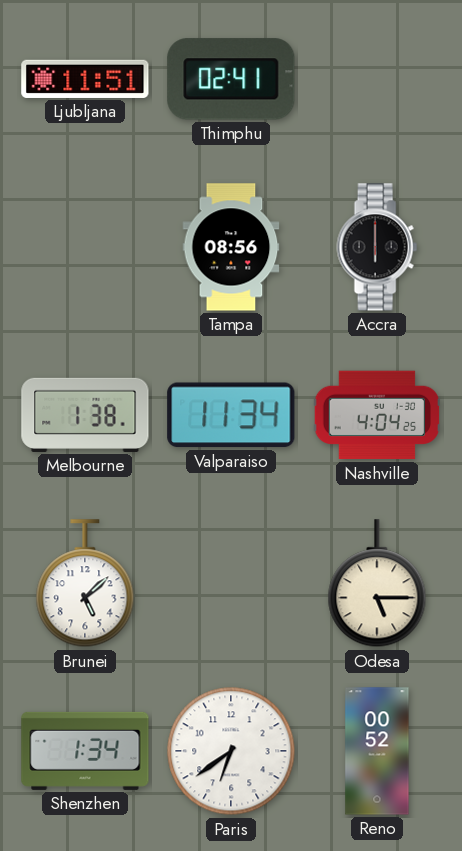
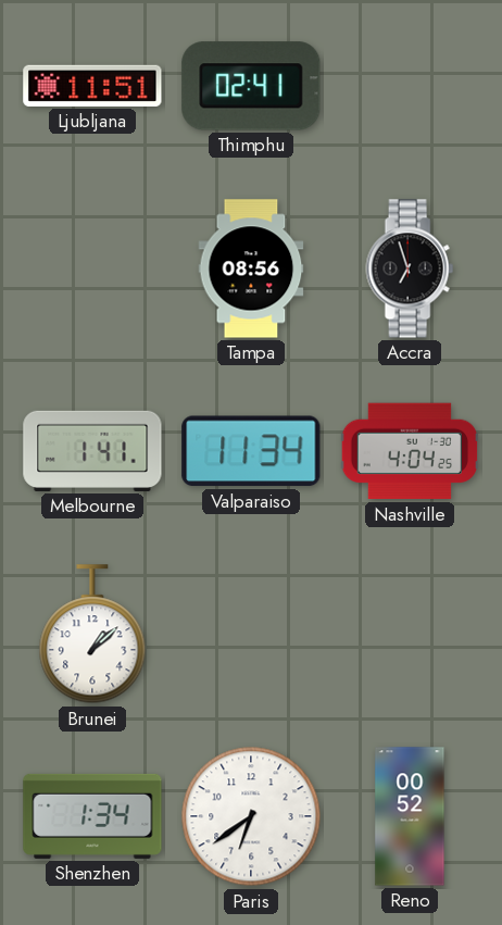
Accra: 6:00 -> 6:57 (410, 268)
Melbourne: 1:38 -> 1:41 (92, 451)
Brunei: 5:08 -> 1:08 (92, 635)
Odesa: 5:15 -> none (377, 584)
